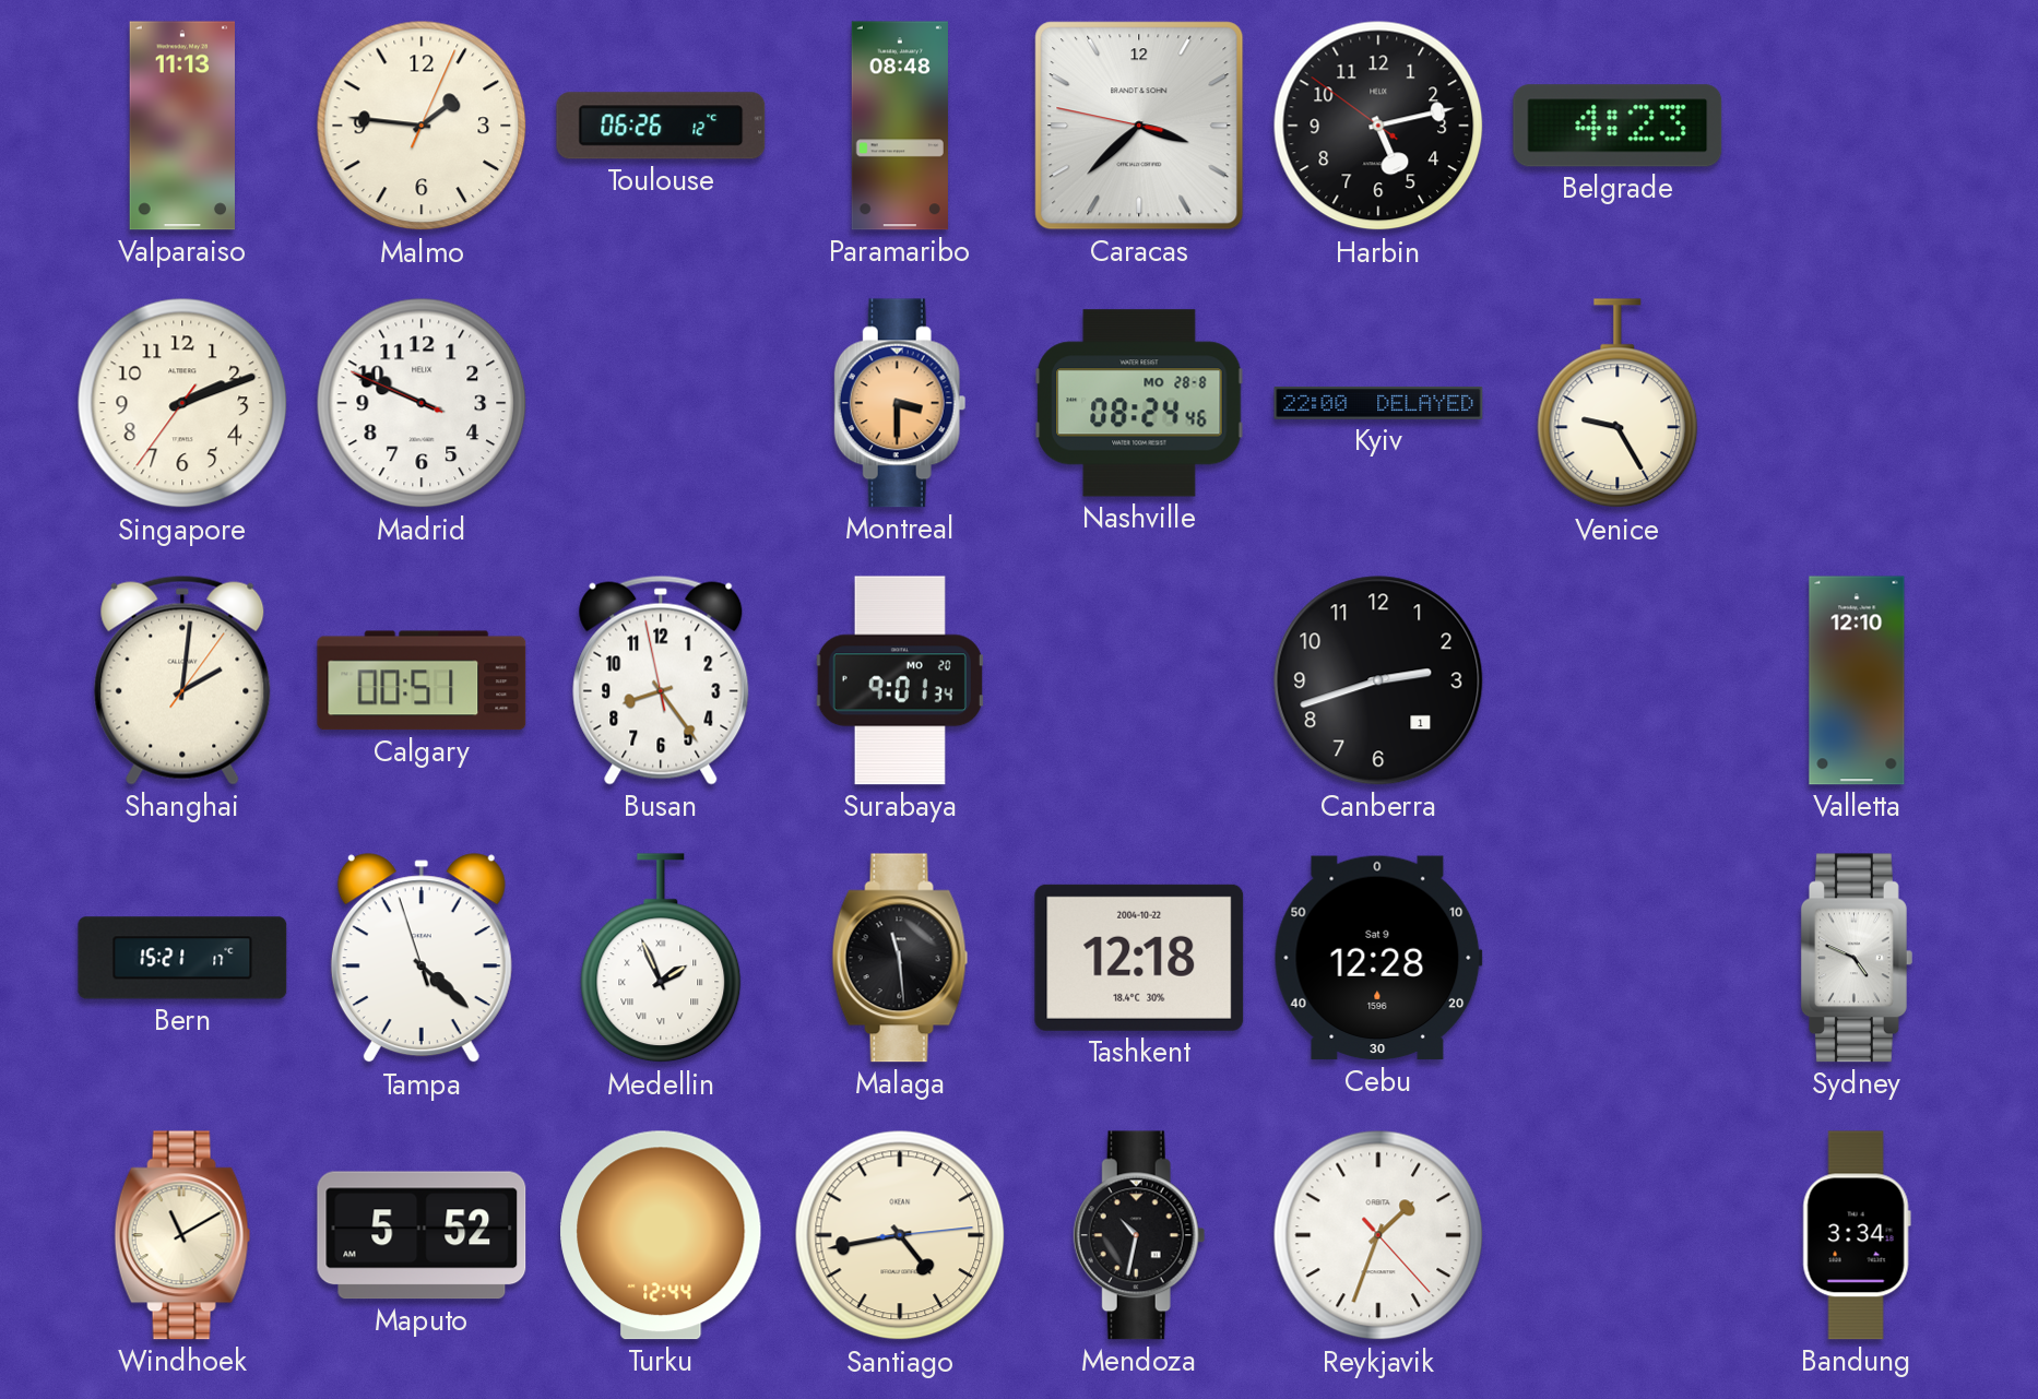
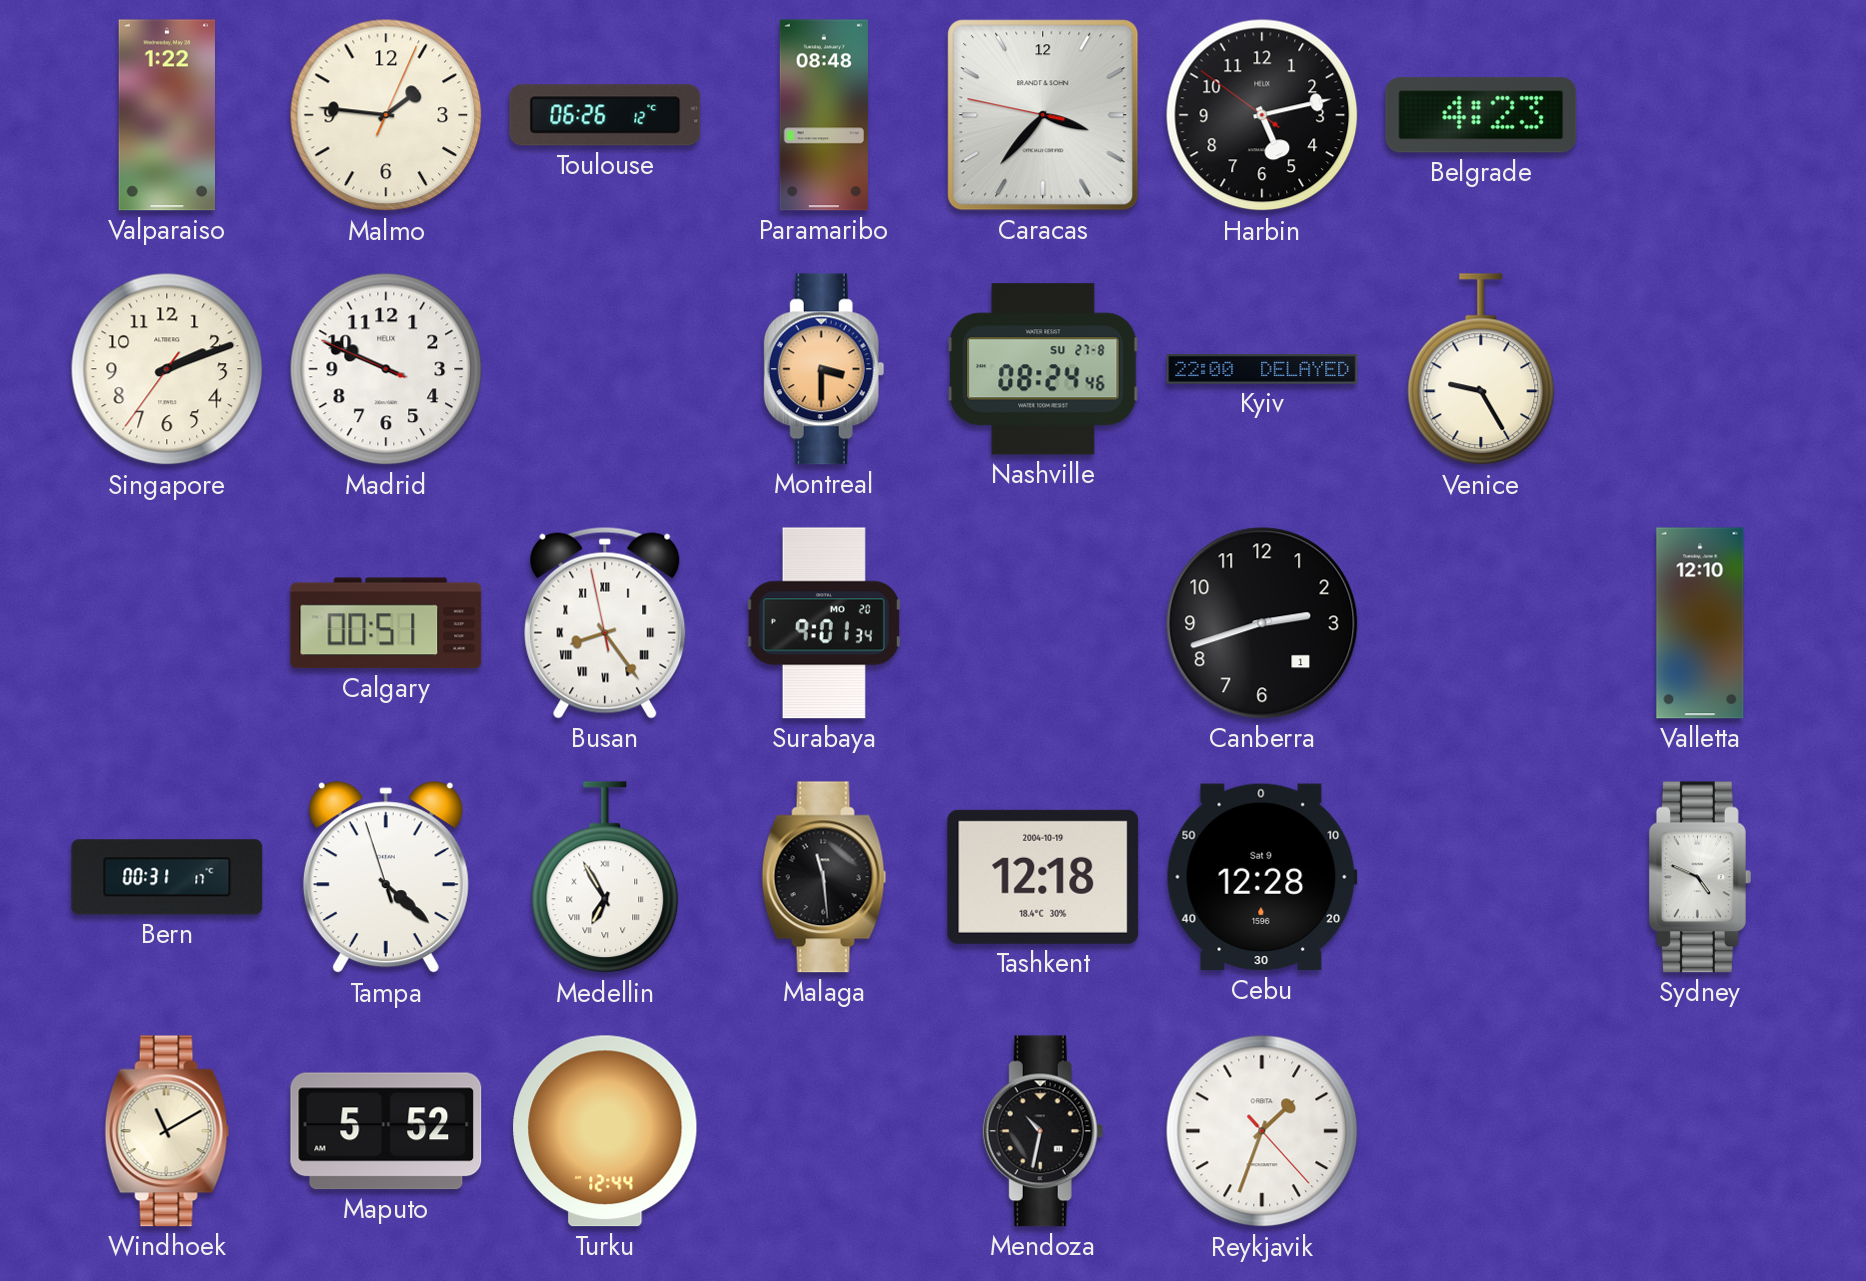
Valparaiso: 11:13 -> 1:22 (167, 115)
Caracas: 3:37 -> 3:36 (1043, 115)
Nashville date: MO 28-8 -> SU 27-8 (1043, 369)
Shanghai: 2:01 -> none (182, 680)
Busan numerals: Arabic -> Roman (605, 623)
Bern: 15:21 -> 00:31 (167, 877)
Medellin: 1:56 -> 6:55 (605, 878)
Tashkent date: 2004-10-22 -> 2004-10-19 (1043, 877)
Santiago: 4:43 -> none (900, 1235)
Bandung: 3:34 -> none (1857, 1235)
